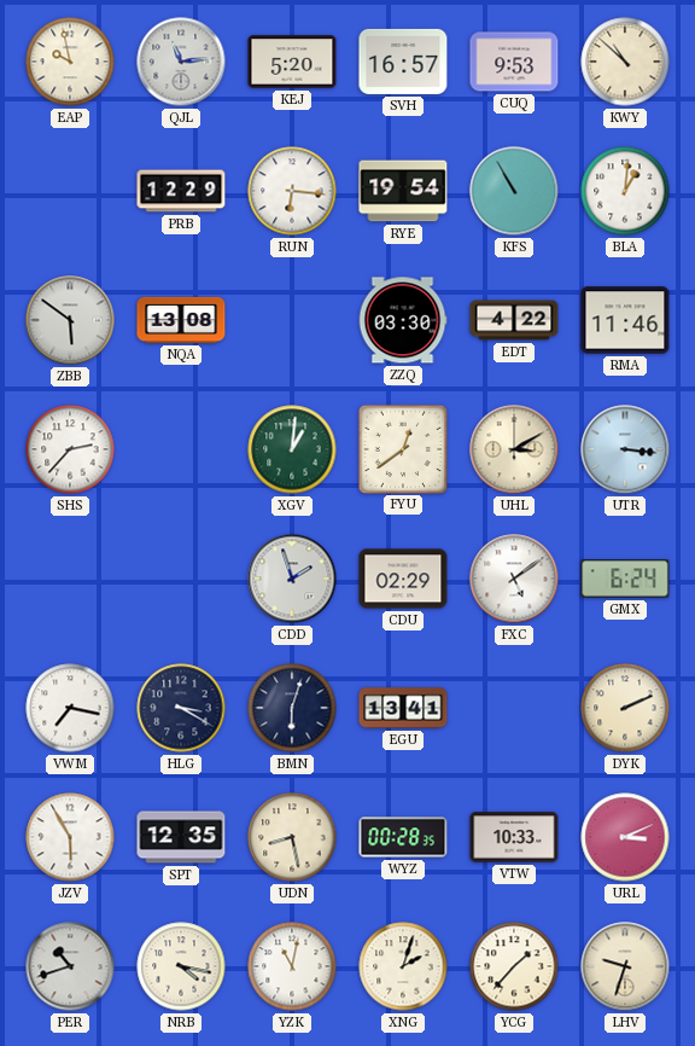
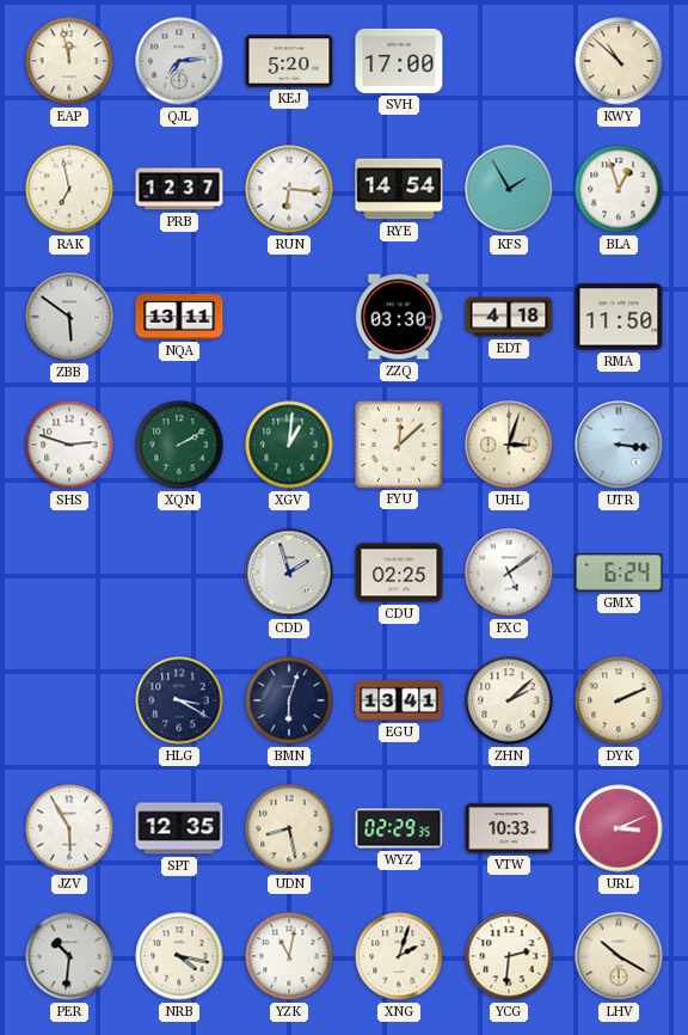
EAP: 9:58 -> 11:58 (69, 61)
QJL: 11:14 -> 7:14 (179, 61)
SVH: 16:57 -> 17:00 (399, 61)
CUQ: 9:53 -> none (514, 62)
RAK: none -> 6:58 (69, 189)
PRB: 12:29 -> 12:37 (179, 189)
RYE: 19:54 -> 14:54 (399, 189)
KFS: 10:55 -> 1:55 (509, 189)
BLA: 1:01 -> 12:57 (619, 189)
NQA: 13:08 -> 13:11 (179, 317)
EDT: 4:22 -> 4:18 (509, 317)
RMA: 11:46 -> 11:50 (619, 317)
SHS: 2:37 -> 2:48 (69, 445)
XQN: none -> 2:10 (179, 445)
FYU: 12:39 -> 12:08 (398, 443)
UHL: 3:10 -> 3:03 (509, 445)
CDU: 02:29 -> 02:25 (399, 572)
VWM: 7:17 -> none (70, 708)
ZHN: none -> 2:08 (509, 700)
WYZ: 00:28 -> 02:29 (399, 828)
PER: 10:42 -> 10:31 (69, 956)
YCG: 1:37 -> 2:31 (509, 956)
LHV: 9:33 -> 10:20 (619, 956)
